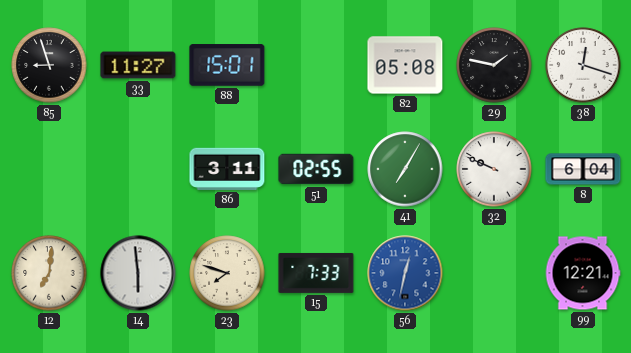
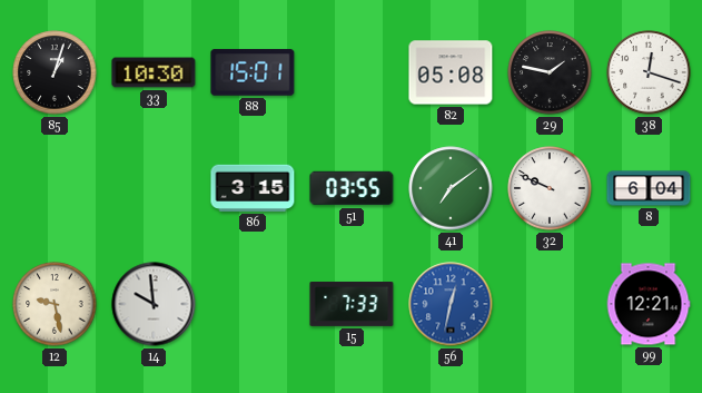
85: 8:57 -> 1:03 (55, 72)
33: 11:27 -> 10:30 (154, 72)
86: 3:11 -> 3:15 (253, 188)
51: 02:55 -> 03:55 (352, 188)
41: 7:05 -> 7:09 (451, 188)
12: 7:01 -> 9:28 (55, 304)
14: 5:59 -> 9:59 (154, 304)
23: 7:48 -> none (227, 273)
